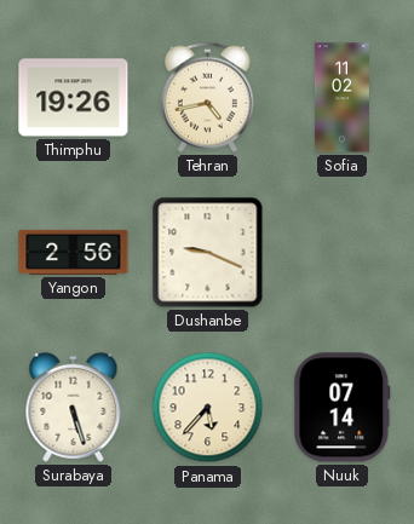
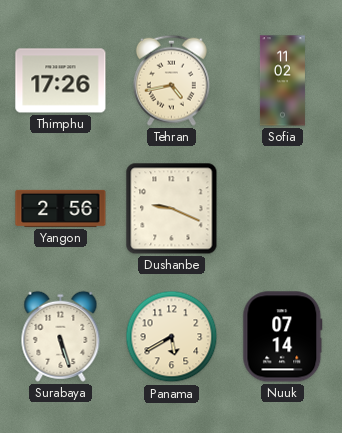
Thimphu: 19:26 -> 17:26 (61, 81)
Panama: 5:37 -> 5:40 (172, 337)
